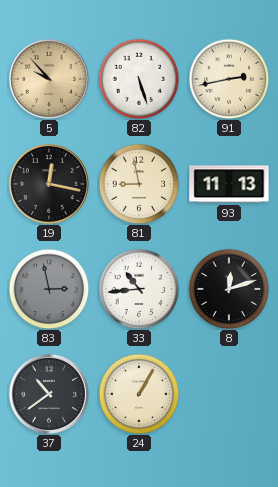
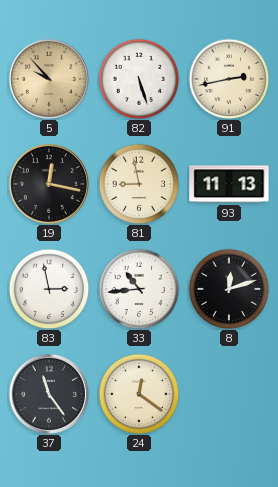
83 dial: grey -> white (49, 289)
37: 10:39 -> 11:24 (49, 394)
24: 1:05 -> 12:21 (139, 394)
